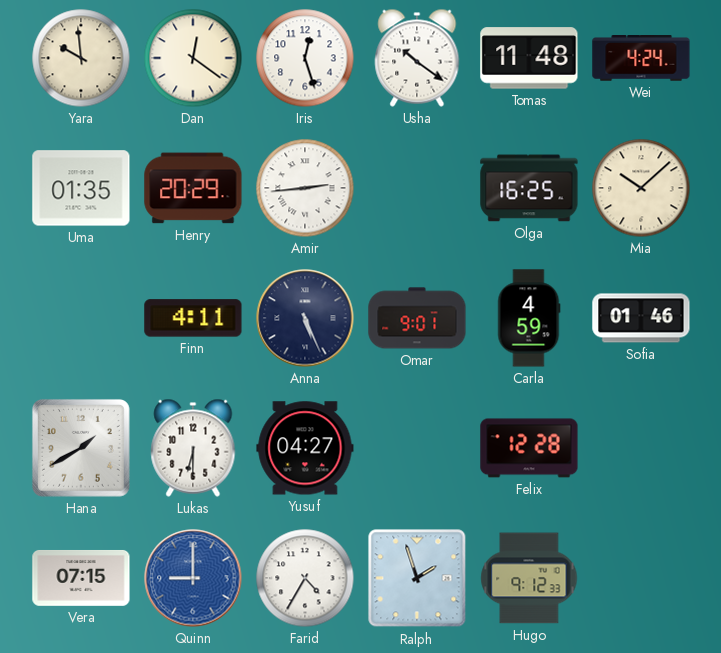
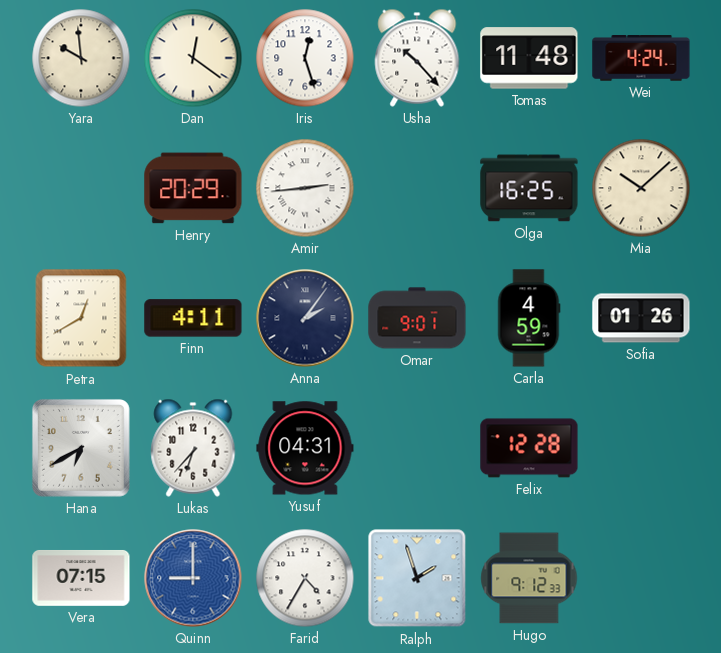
Usha: 10:21 -> 10:23 (417, 58)
Uma: 01:35 -> none (81, 188)
Petra: none -> 12:40 (81, 318)
Anna: 5:26 -> 2:06 (305, 318)
Sofia: 01:46 -> 01:26 (641, 318)
Hana: 1:40 -> 6:40 (81, 448)
Lukas: 6:30 -> 6:37 (193, 448)
Yusuf: 04:27 -> 04:31 (305, 448)
